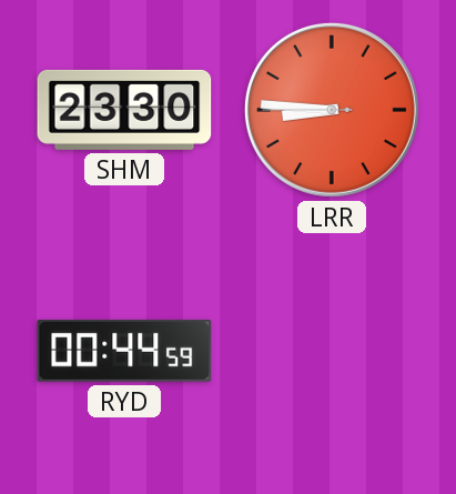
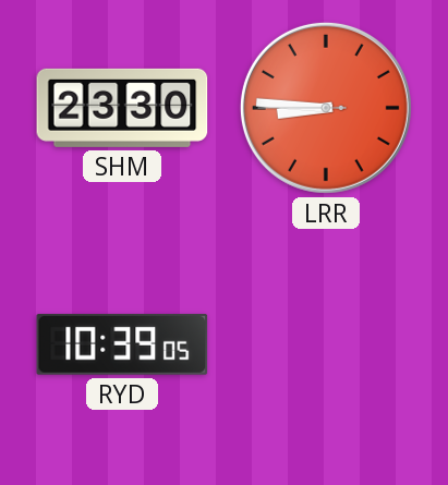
RYD: 00:44 -> 10:39 (122, 344)
